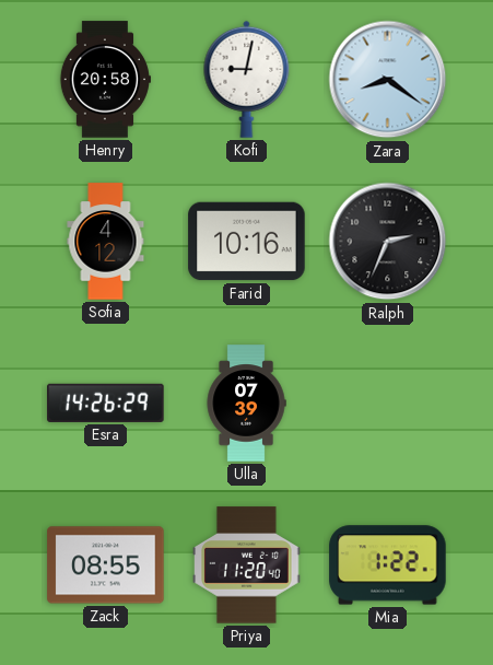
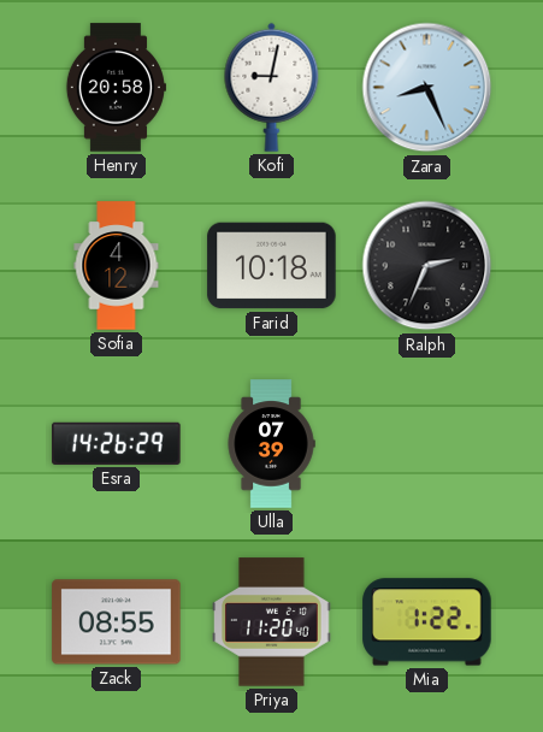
Zara: 8:21 -> 8:26 (427, 88)
Farid: 10:16 -> 10:18 (272, 266)
